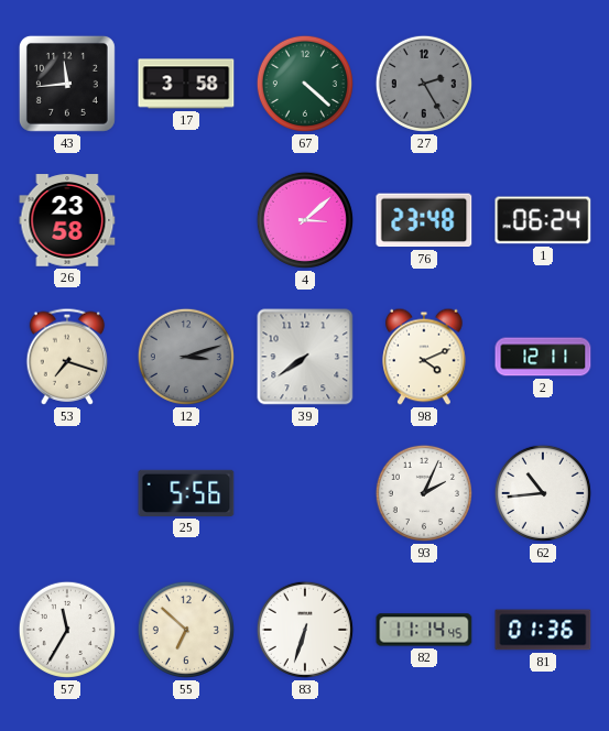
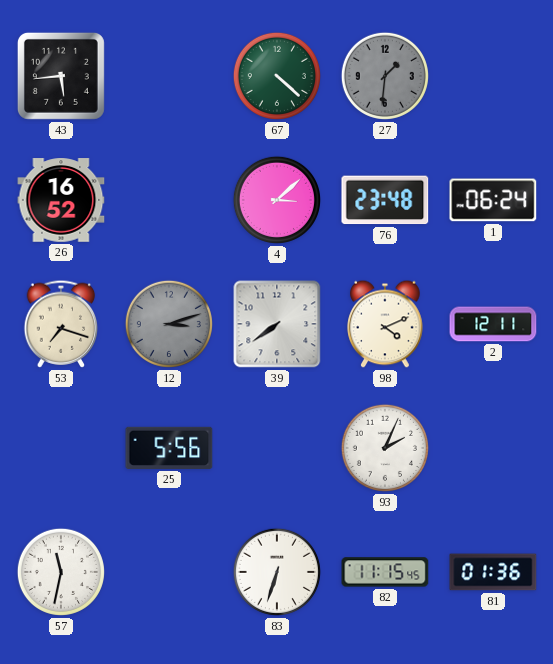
43: 11:44 -> 5:44 (61, 76)
17: 3:58 -> none (186, 84)
27: 2:25 -> 1:31 (385, 76)
26: 23:58 -> 16:52 (61, 200)
62: 10:44 -> none (543, 493)
57: 11:35 -> 11:32 (61, 572)
55: 6:52 -> none (186, 630)
82: 11:14 -> 11:15 (385, 572)
